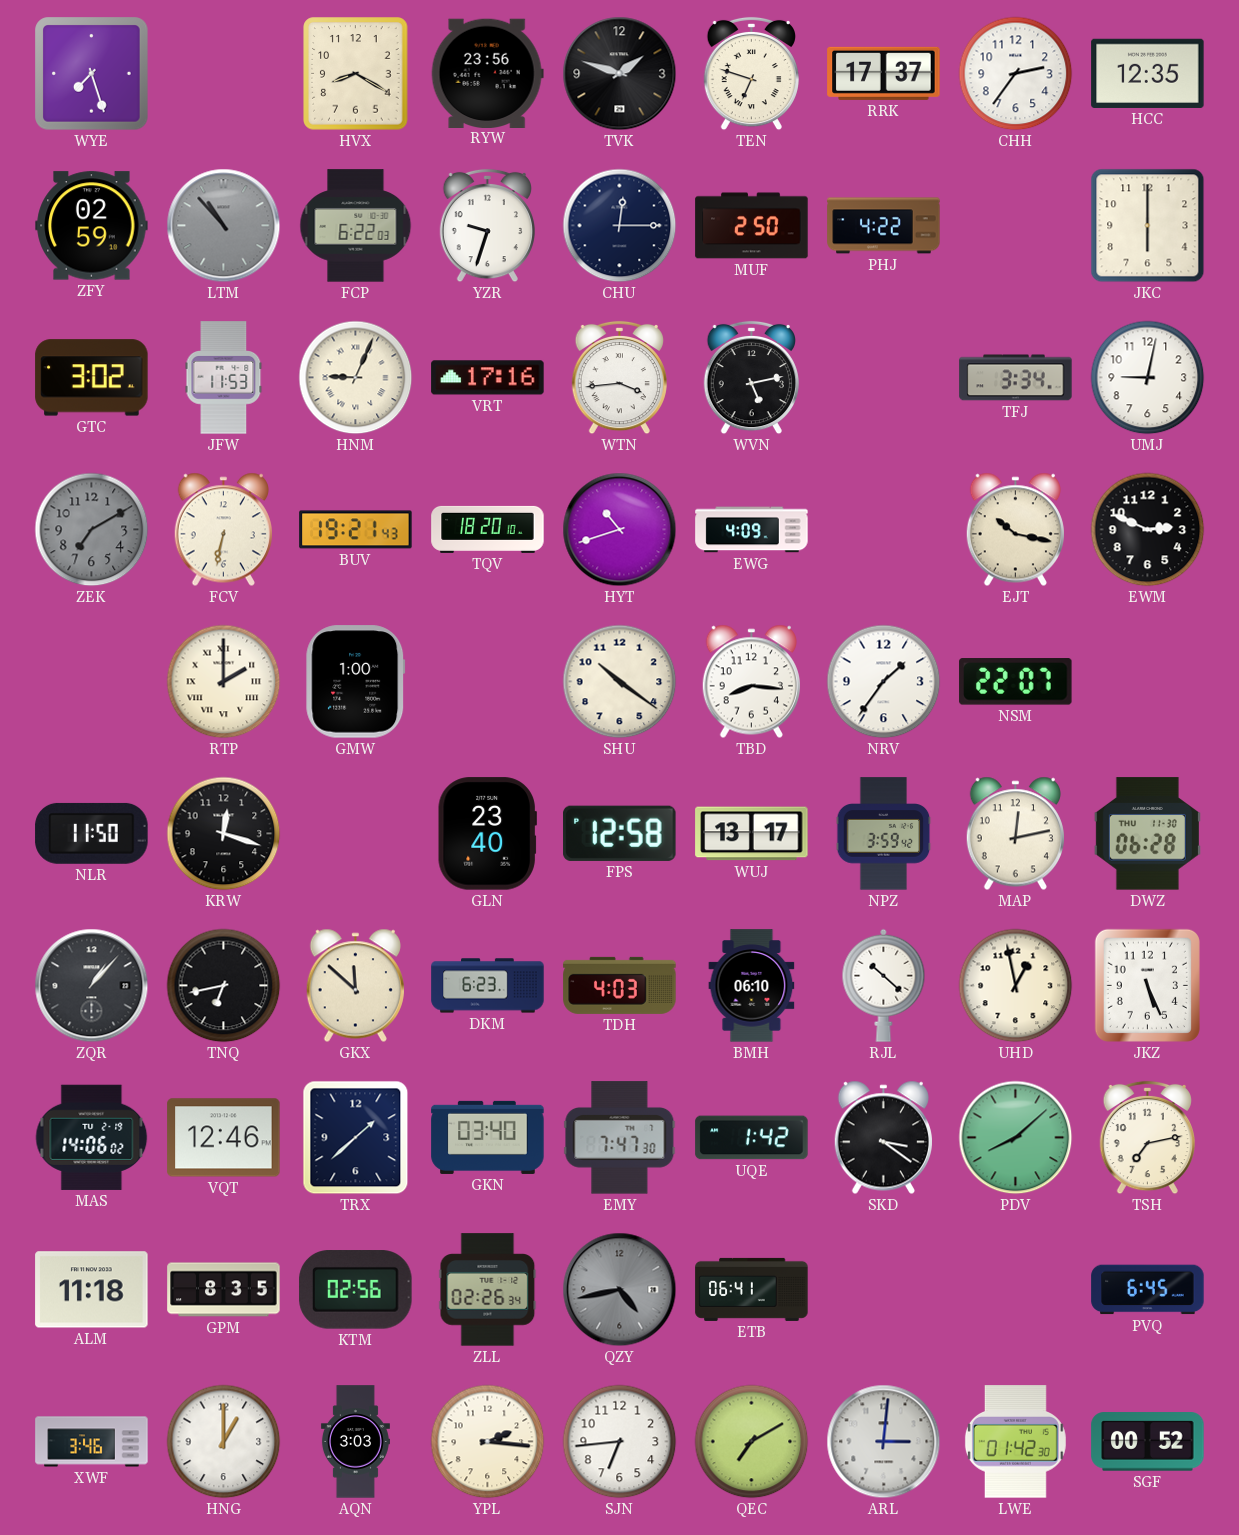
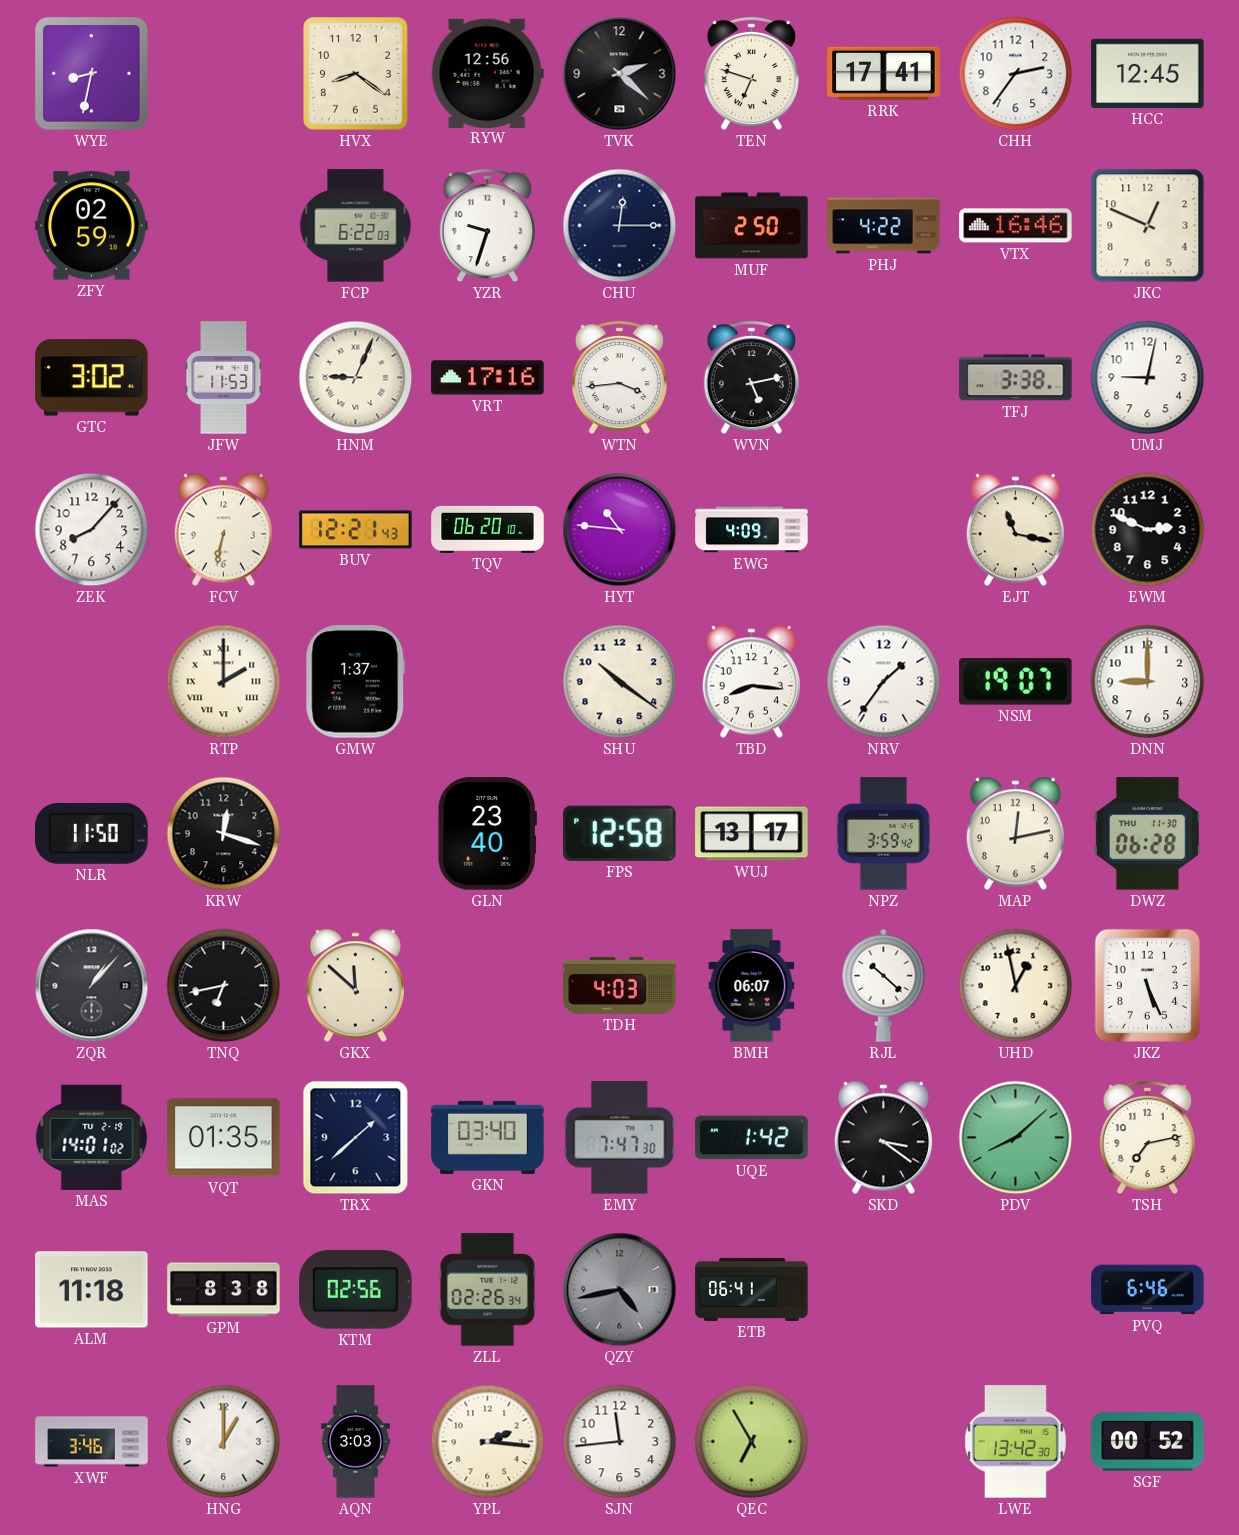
WYE: 7:27 -> 8:32 (92, 74)
HVX: 8:20 -> 8:21 (356, 74)
RYW: 23:56 -> 12:56 (487, 73)
TVK: 1:48 -> 2:22 (620, 74)
RRK: 17:37 -> 17:41 (884, 73)
HCC: 12:35 -> 12:45 (1148, 73)
LTM: 10:53 -> none (224, 226)
VTX: none -> 16:46 (1016, 226)
JKC: 6:00 -> 12:49 (1148, 226)
TFJ: 3:34 -> 3:38 (1016, 378)
ZEK: 7:10 -> 8:07 (92, 530)
ZEK dial: grey -> white (92, 530)
BUV: 19:21 -> 12:21 (356, 530)
TQV: 18:20 -> 06:20 (488, 529)
HYT: 10:42 -> 10:46 (620, 530)
EJT: 10:17 -> 11:17 (1015, 530)
GMW: 1:00 -> 1:37 (356, 682)
NSM: 22:07 -> 19:07 (1016, 682)
DNN: none -> 9:00 (1148, 682)
DKM: 6:23 -> none (488, 986)
BMH: 06:10 -> 06:07 (752, 986)
MAS: 14:06 -> 14:01 (92, 1137)
VQT: 12:46 -> 01:35 (224, 1138)
GPM: 8:35 -> 8:38 (224, 1290)
PVQ: 6:45 -> 6:46 (1148, 1290)
SJN: 6:44 -> 11:44 (620, 1442)
QEC: 7:10 -> 6:55 (752, 1442)
ARL: 3:01 -> none (884, 1442)
LWE: 01:42 -> 13:42 (1015, 1442)
